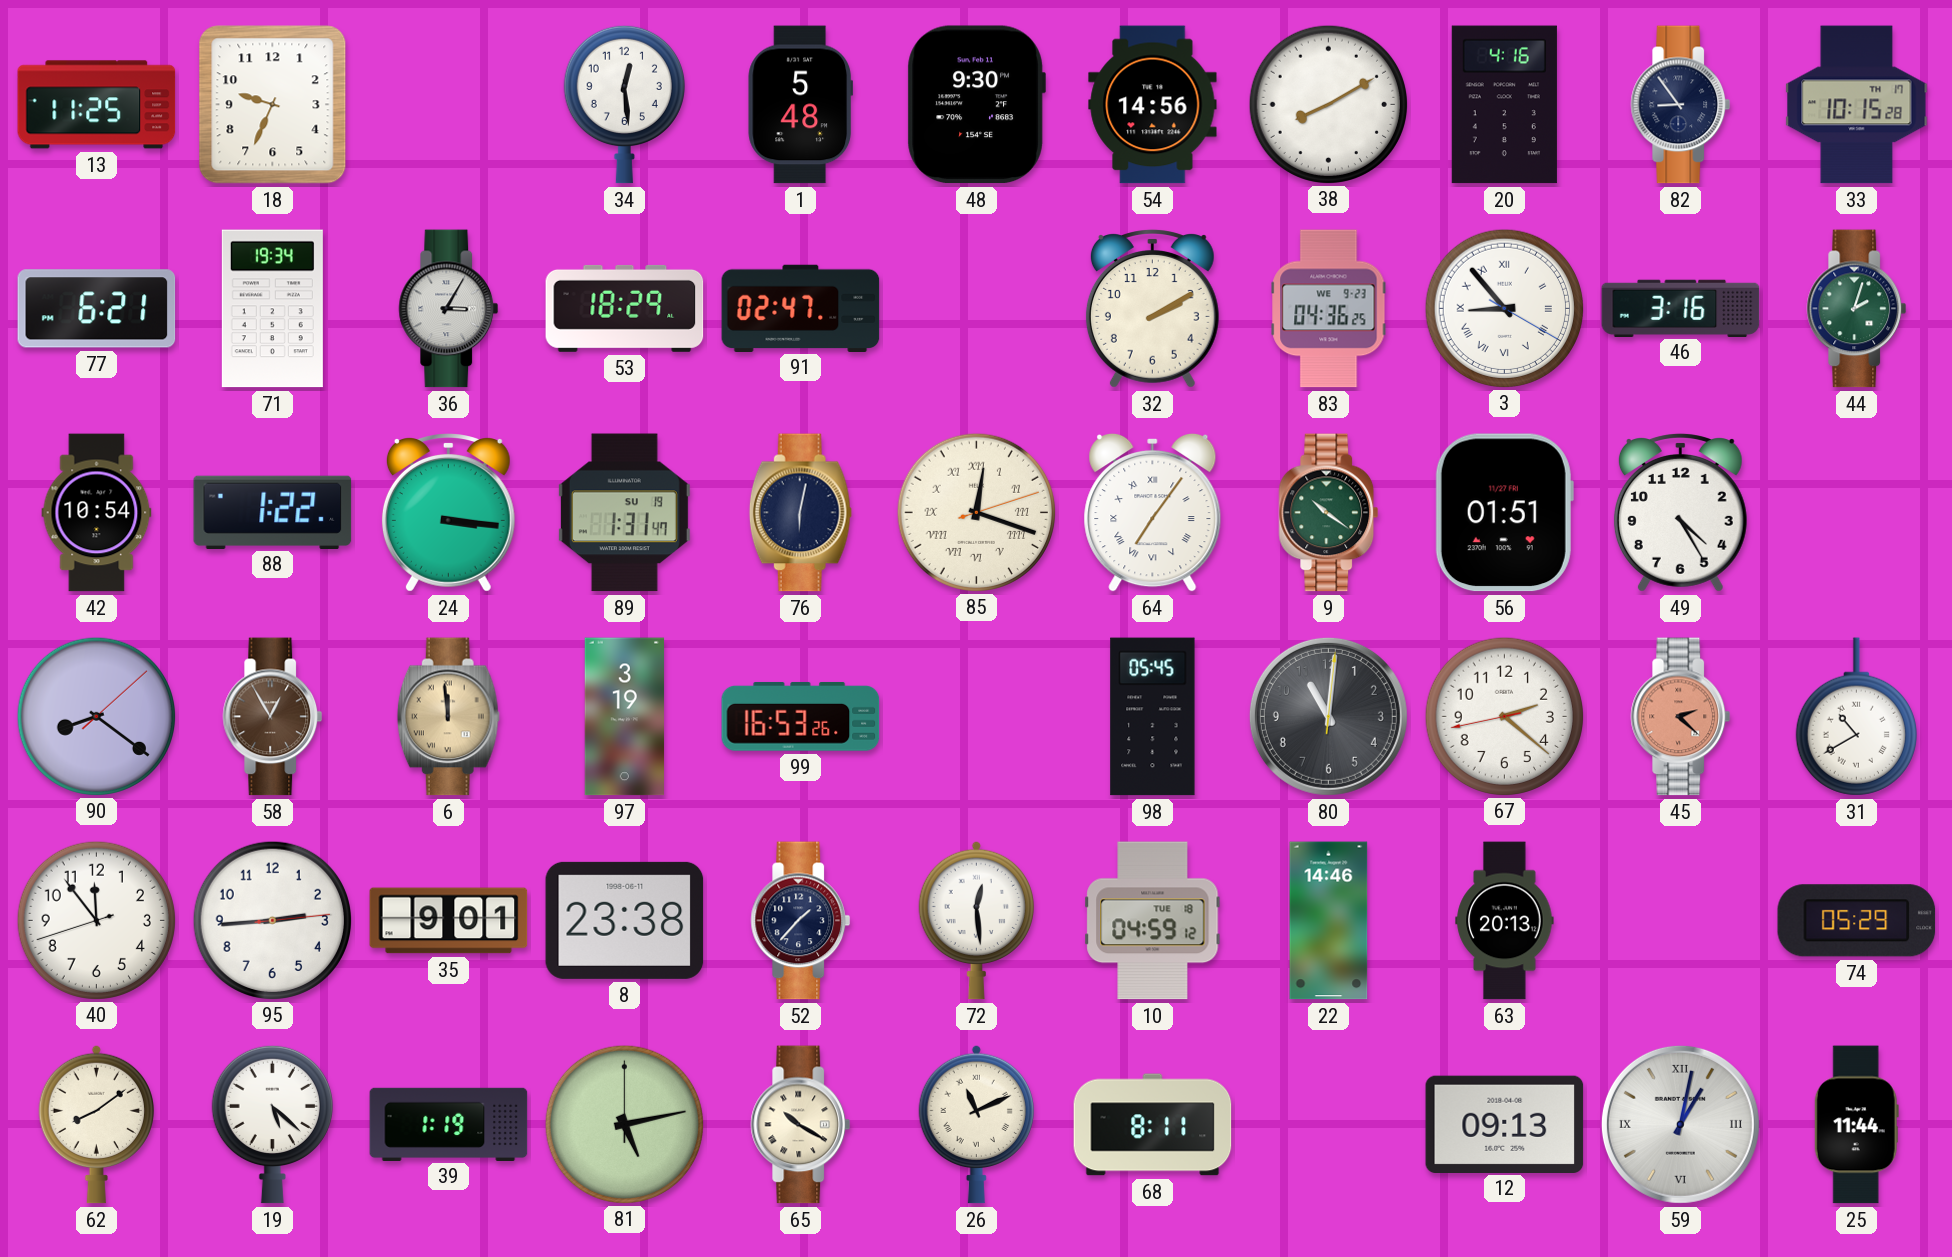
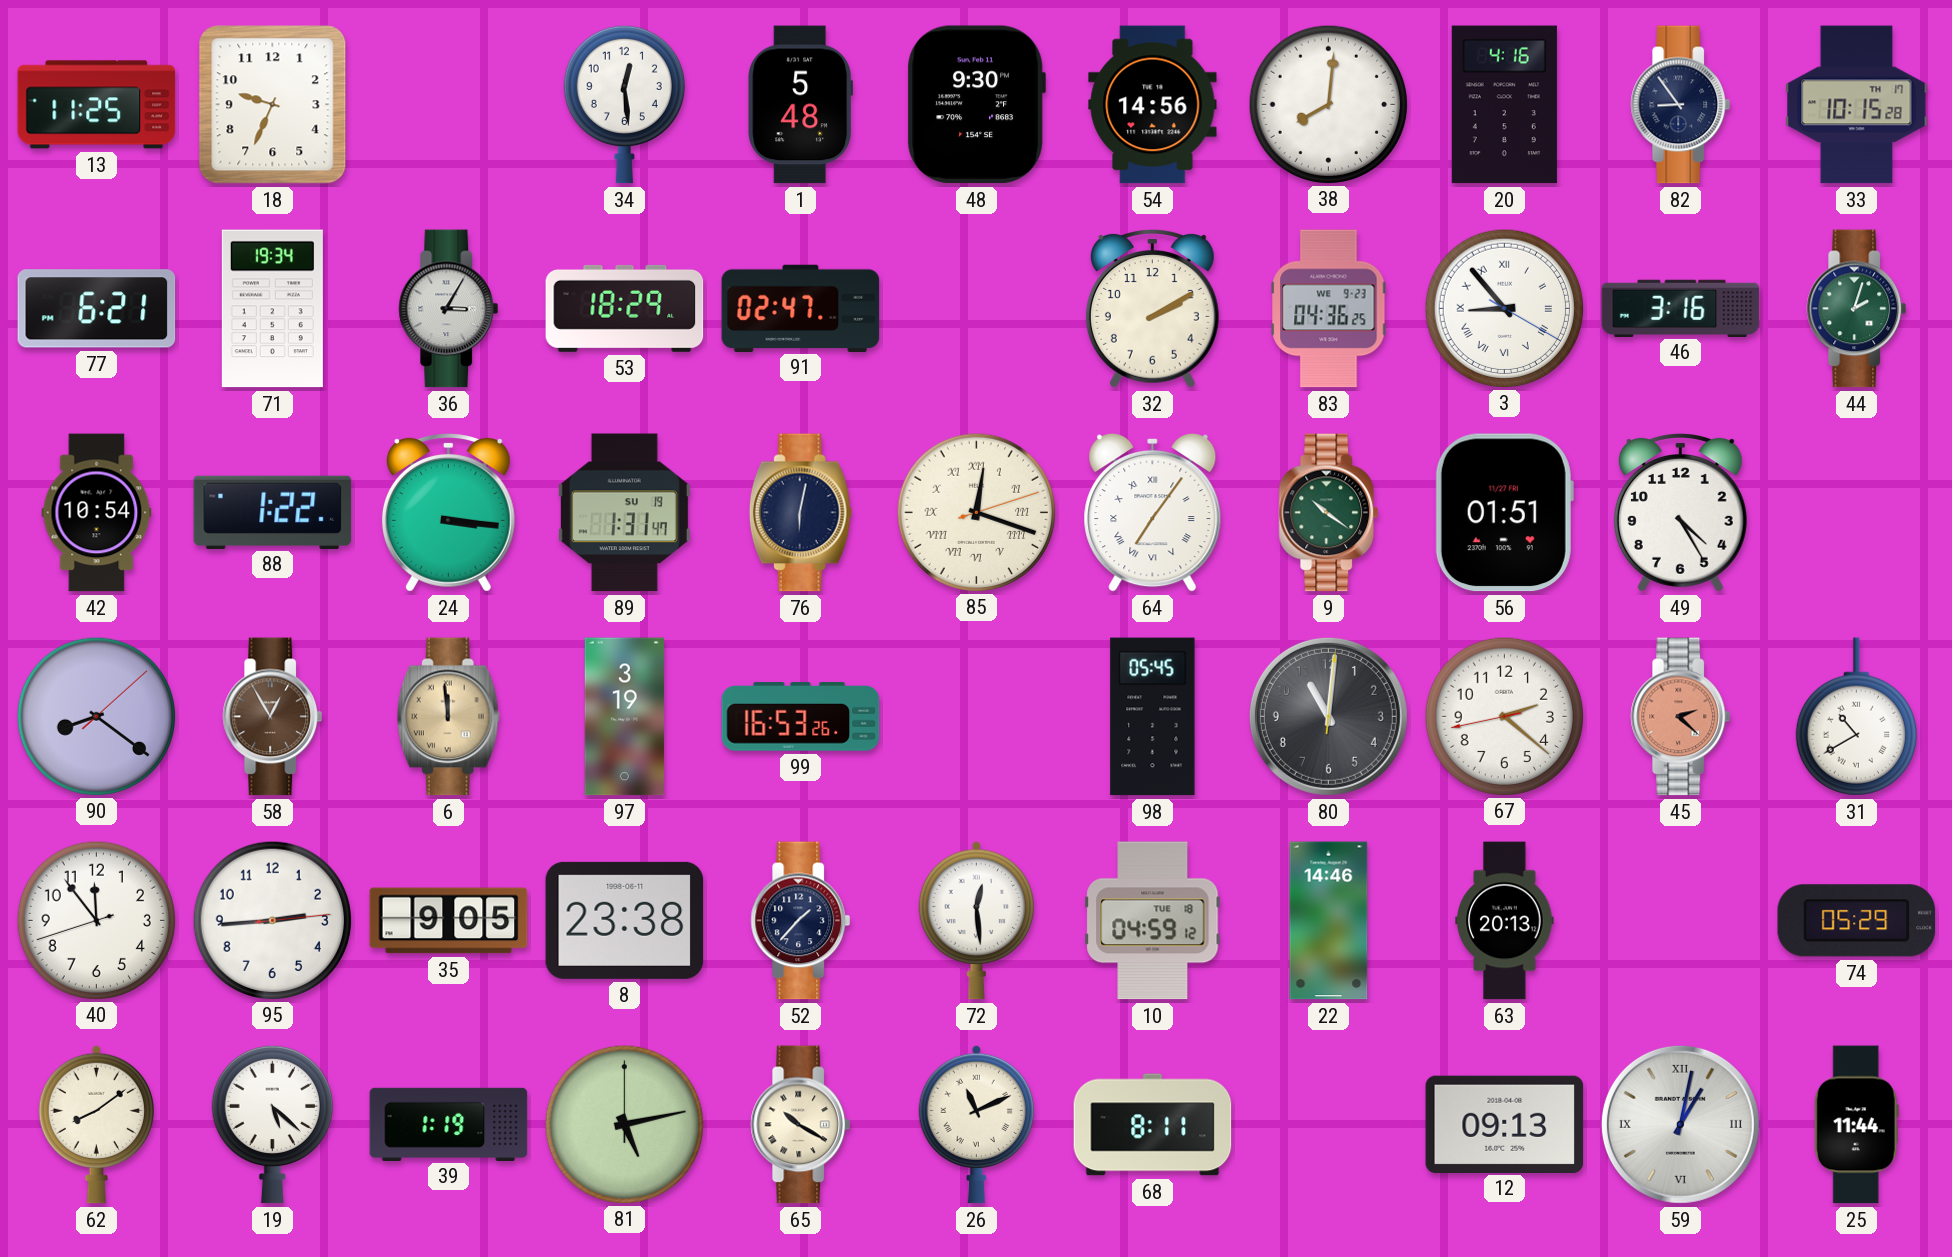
38: 8:10 -> 8:01 (1328, 104)
35: 9:01 -> 9:05 (449, 921)
